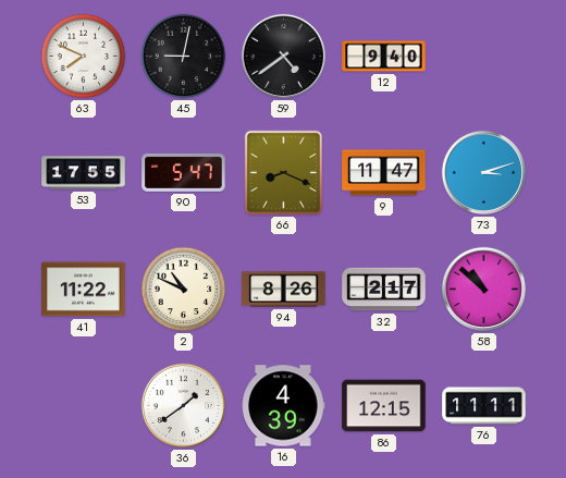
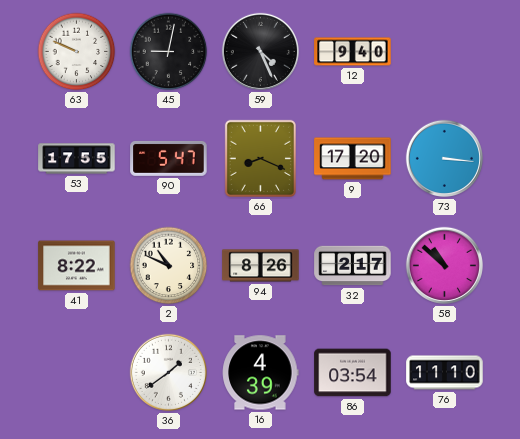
63: 7:49 -> 9:49 (77, 52)
59: 4:39 -> 4:26 (260, 51)
9: 11:47 -> 17:20 (353, 159)
73: 3:12 -> 3:16 (444, 158)
41: 11:22 -> 8:22 (77, 266)
86: 12:15 -> 03:54 (353, 373)
76: 11:11 -> 11:10 (445, 373)
